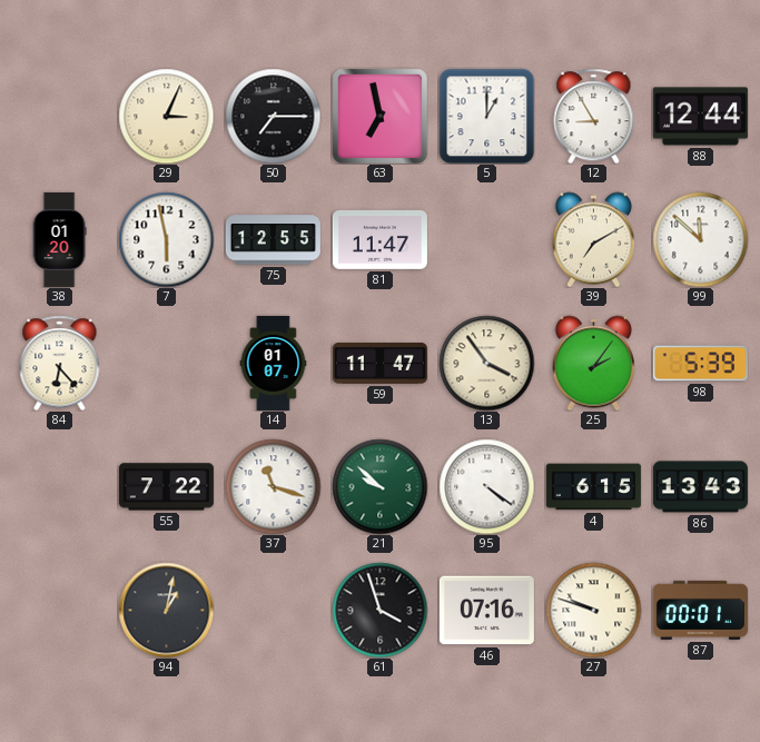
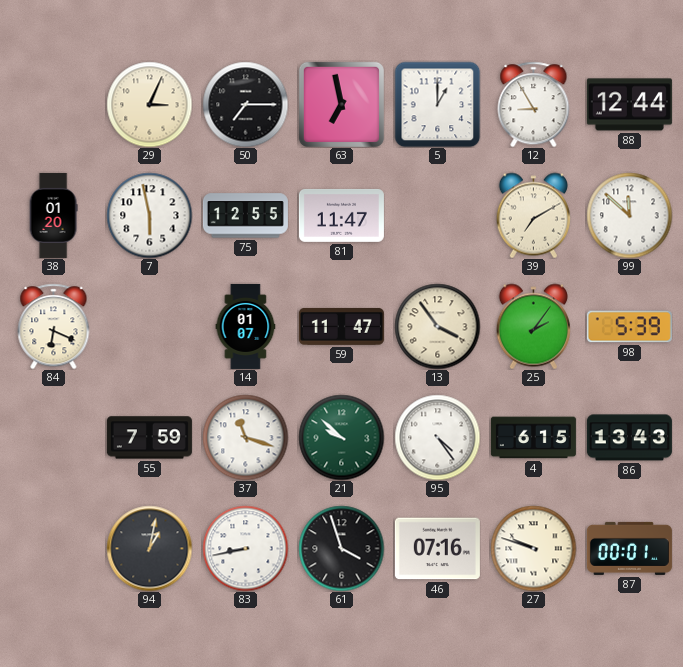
84: 6:23 -> 6:19 (54, 326)
55: 7:22 -> 7:59 (149, 438)
95: 4:21 -> 4:24 (437, 437)
83: none -> 8:43 (245, 548)
